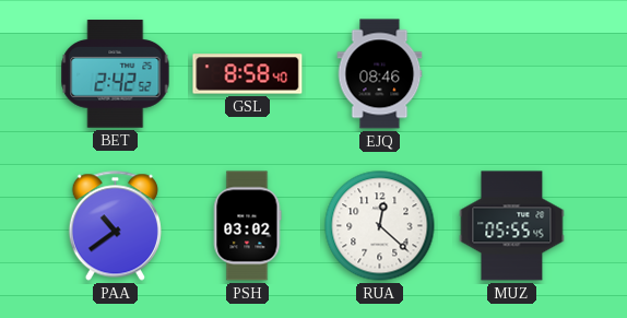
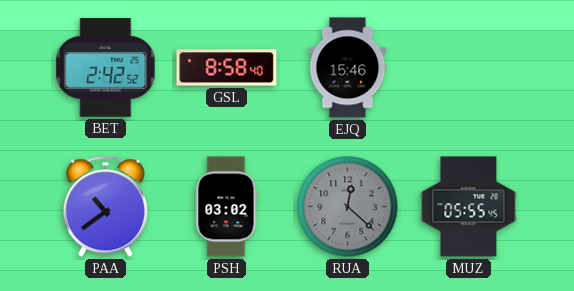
EJQ: 08:46 -> 15:46 (348, 68)
RUA dial: white -> grey (348, 207)
